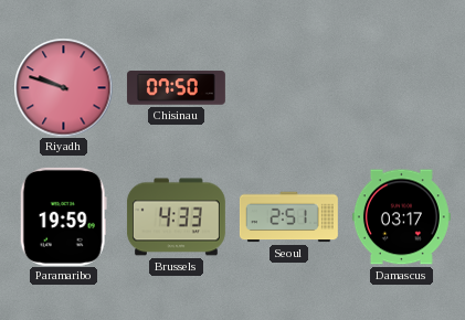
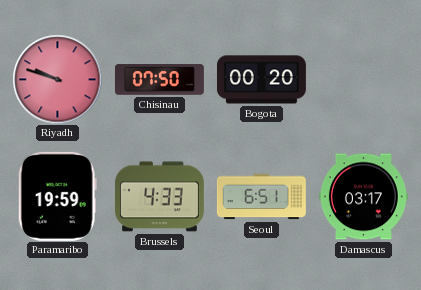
Bogota: none -> 00:20 (261, 80)
Seoul: 2:51 -> 6:51 (261, 197)
